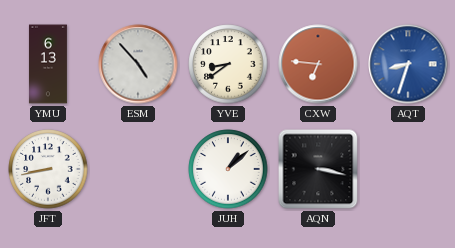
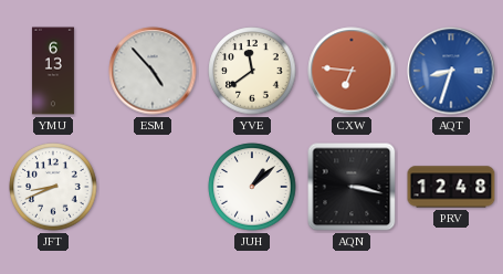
YVE: 8:39 -> 11:39 (252, 71)
JFT: 8:43 -> 8:41 (53, 187)
PRV: none -> 12:48 (451, 187)
